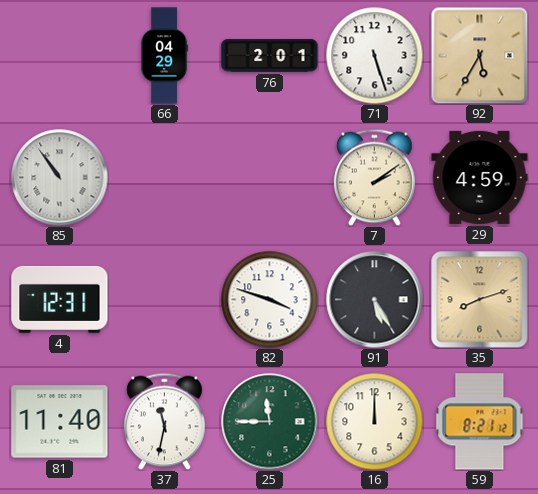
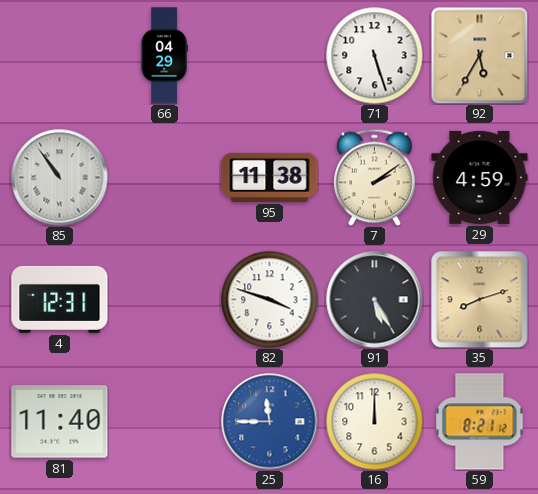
76: 2:01 -> none (270, 56)
95: none -> 11:38 (270, 177)
37: 11:32 -> none (165, 421)
25 dial: green -> blue (270, 422)
